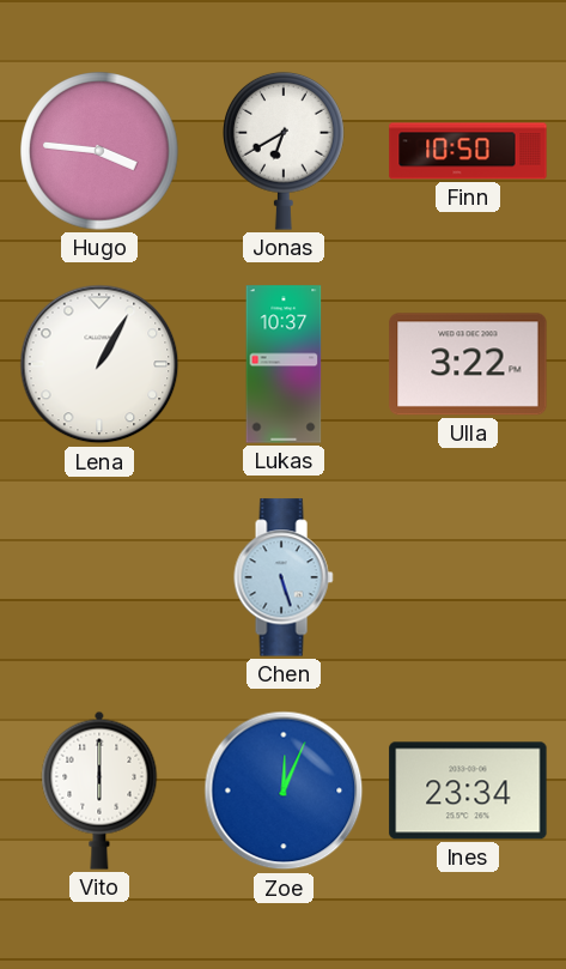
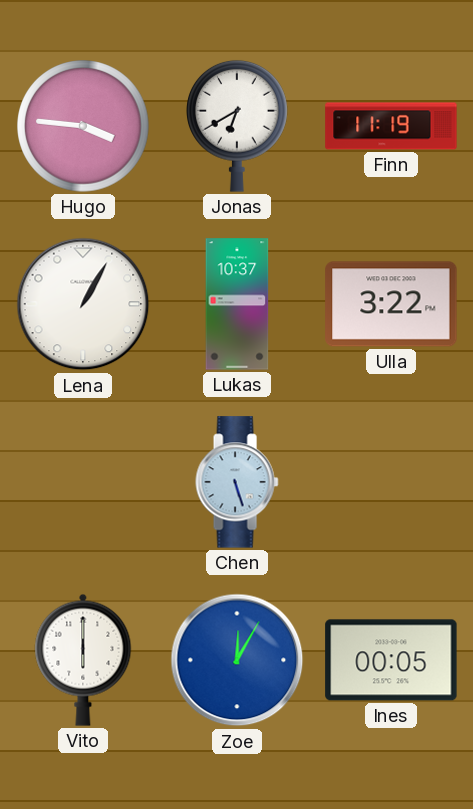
Finn: 10:50 -> 11:19 (391, 126)
Zoe: 12:04 -> 12:05 (237, 660)
Ines: 23:34 -> 00:05 (391, 660)
